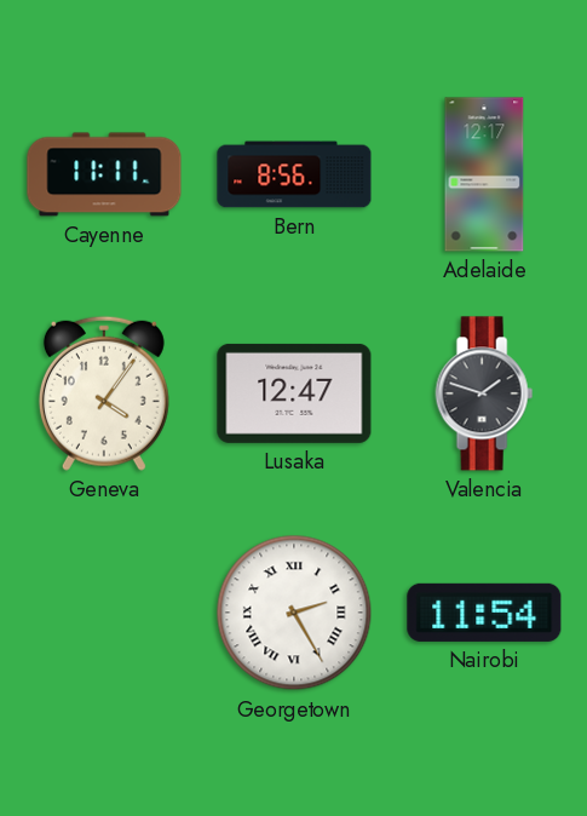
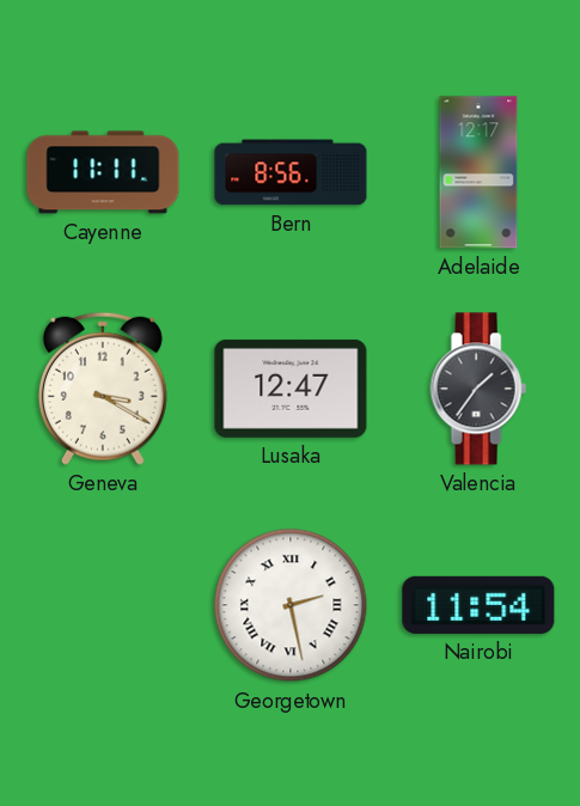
Geneva: 4:06 -> 3:20 (103, 389)
Valencia: 1:48 -> 1:36 (478, 389)
Georgetown: 2:25 -> 2:28 (291, 605)
